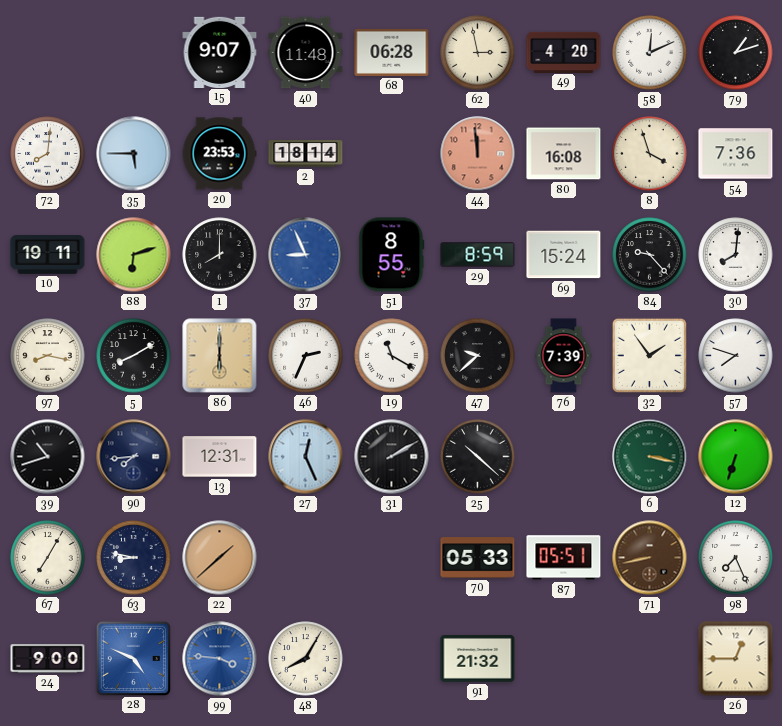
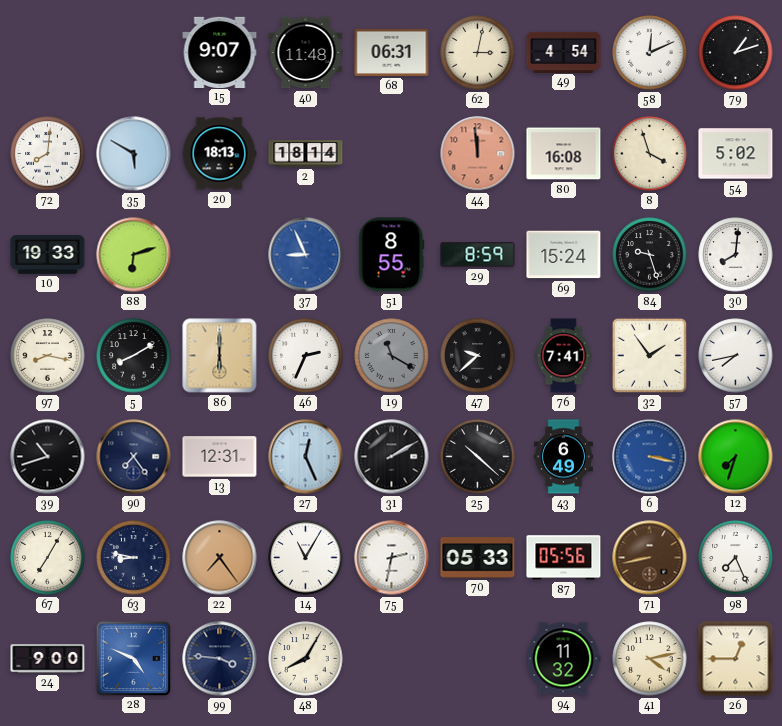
68: 06:28 -> 06:31 (392, 52)
62: 2:58 -> 3:02 (478, 53)
49: 4:20 -> 4:54 (564, 52)
35: 5:45 -> 5:50 (134, 154)
20: 23:53 -> 18:13 (219, 154)
54: 7:36 -> 5:02 (736, 154)
10: 19:11 -> 19:33 (48, 255)
1: 8:00 -> none (220, 255)
84: 9:23 -> 9:27 (650, 255)
19 dial: white -> grey (392, 356)
76: 7:39 -> 7:41 (564, 356)
57: 7:48 -> 7:43 (736, 356)
90: 7:44 -> 7:24 (134, 457)
43: none -> 6:49 (563, 457)
6 dial: green -> blue (650, 457)
12: 6:33 -> 7:33 (736, 457)
22: 1:38 -> 7:24 (220, 558)
14: none -> 11:05 (306, 558)
75: none -> 2:32 (392, 558)
87: 05:51 -> 05:56 (564, 558)
99 dial: blue -> navy (220, 659)
91: 21:32 -> none (478, 659)
94: none -> 11:32 (563, 659)
41: none -> 4:13 (650, 659)
